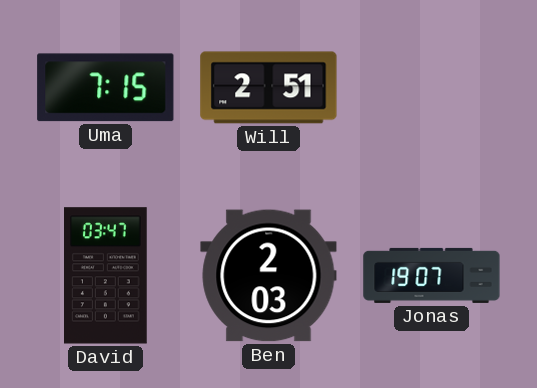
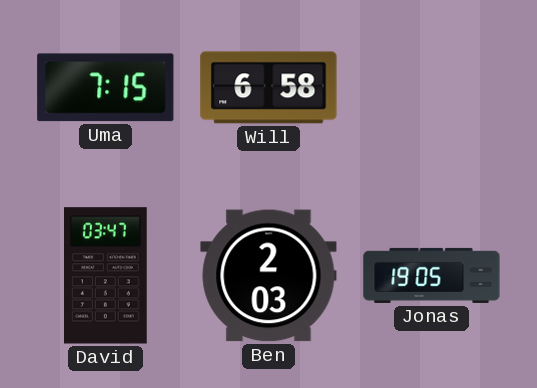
Will: 2:51 -> 6:58 (269, 88)
Jonas: 19:07 -> 19:05 (432, 275)
